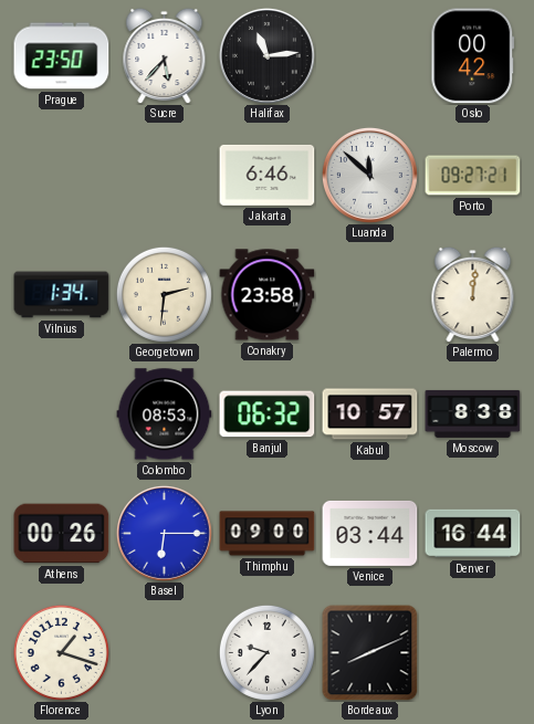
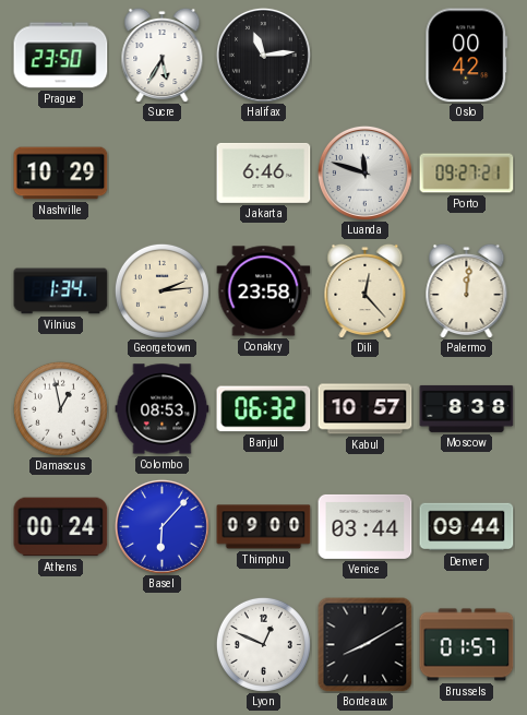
Sucre: 5:37 -> 5:35 (163, 55)
Nashville: none -> 10:29 (61, 174)
Luanda: 11:52 -> 11:48 (364, 172)
Georgetown: 2:31 -> 2:14 (161, 290)
Dili: none -> 12:23 (366, 290)
Damascus: none -> 12:58 (60, 408)
Athens: 00:26 -> 00:24 (61, 527)
Basel: 6:15 -> 6:07 (161, 526)
Denver: 16:44 -> 09:44 (467, 527)
Florence: 1:18 -> none (61, 652)
Lyon: 9:37 -> 12:49 (263, 644)
Bordeaux: 8:11 -> 8:10 (366, 645)
Brussels: none -> 01:57 (467, 645)
